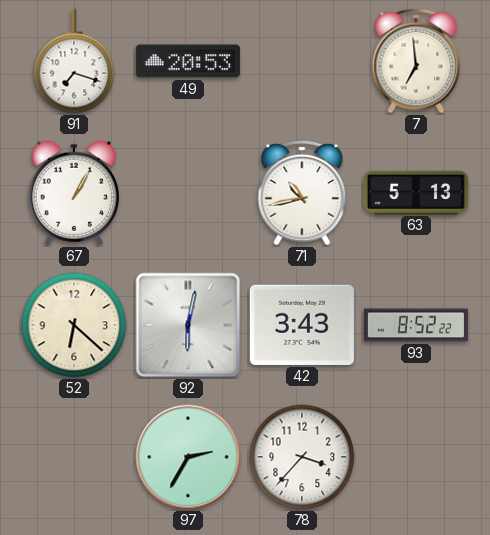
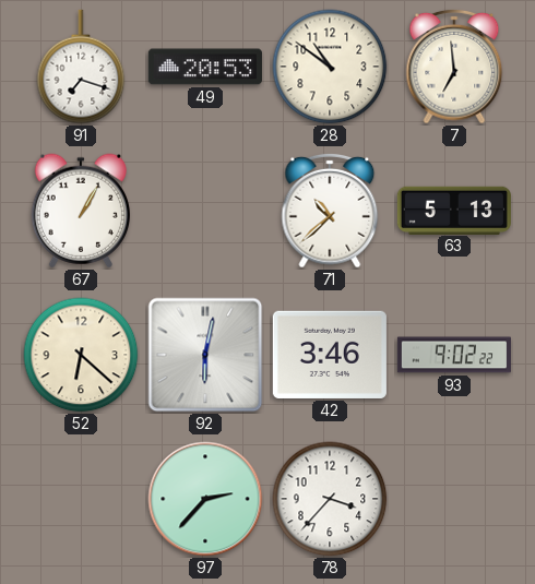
28: none -> 10:51 (330, 67)
71: 10:43 -> 10:38 (330, 211)
42: 3:43 -> 3:46 (330, 355)
93: 8:52 -> 9:02 (454, 355)
97: 2:35 -> 2:37 (205, 499)
